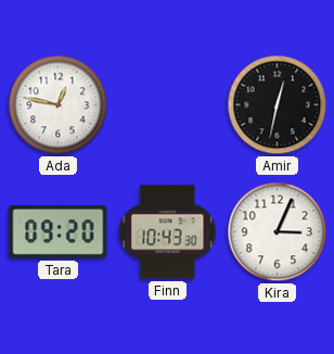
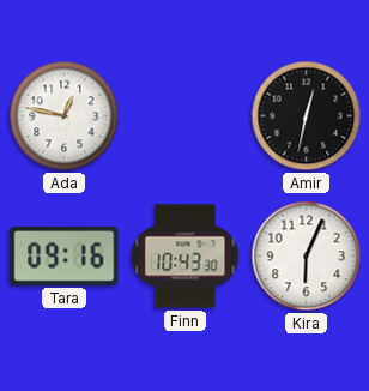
Tara: 09:20 -> 09:16 (65, 257)
Kira: 3:04 -> 6:04 (307, 257)
